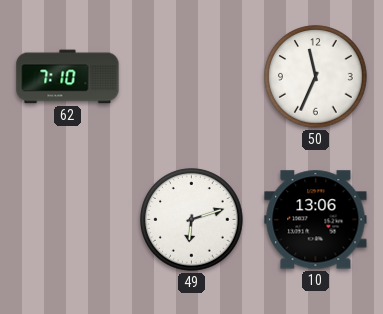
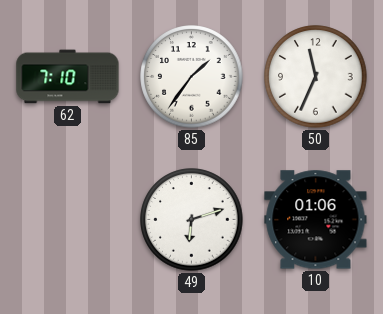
85: none -> 1:36 (192, 77)
10: 13:06 -> 01:06 (316, 220)
